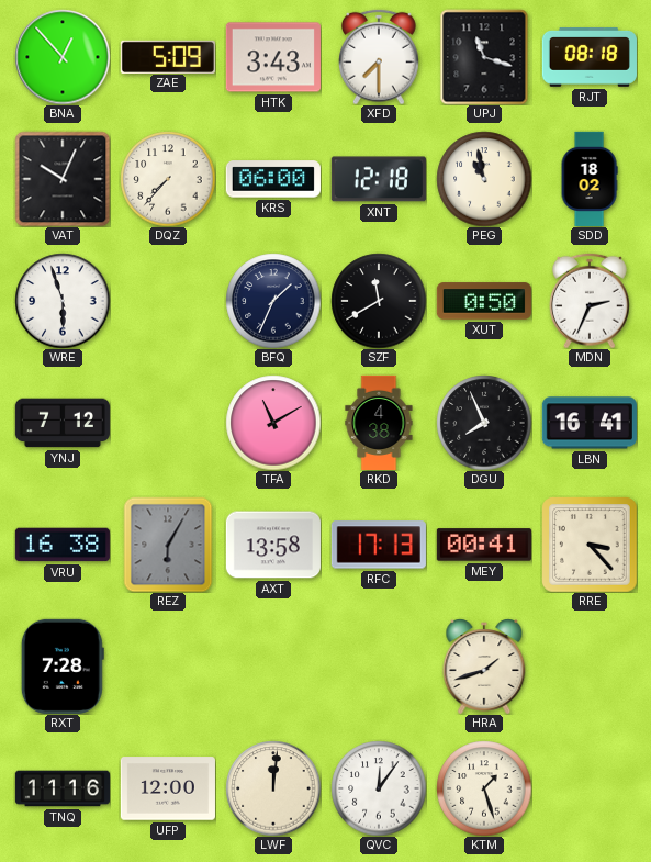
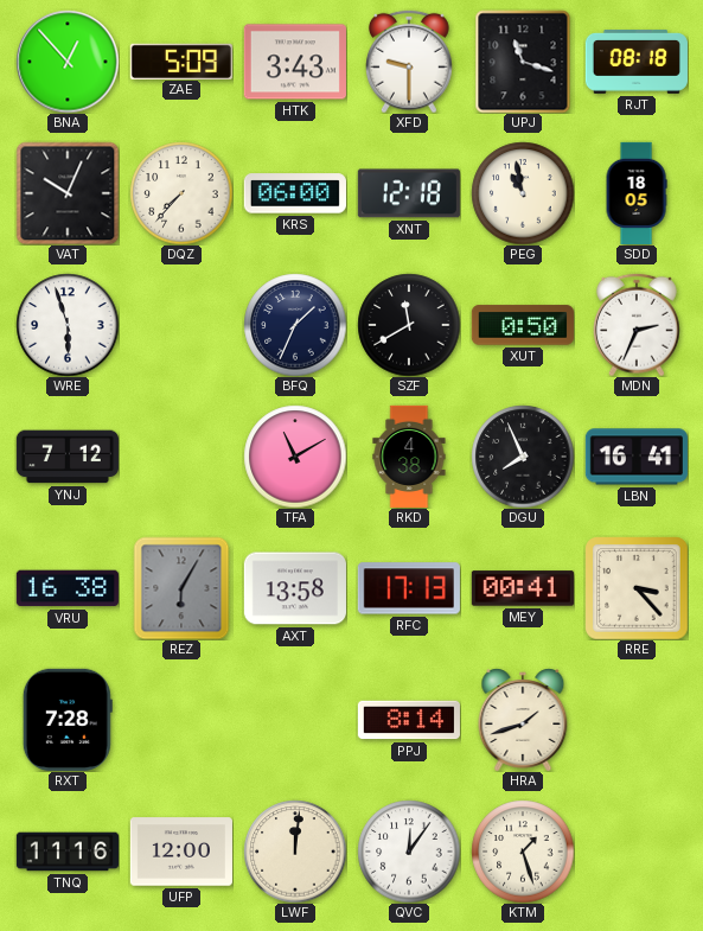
XFD: 7:30 -> 9:30 (410, 62)
SDD: 18:02 -> 18:05 (637, 192)
PPJ: none -> 8:14 (409, 720)
